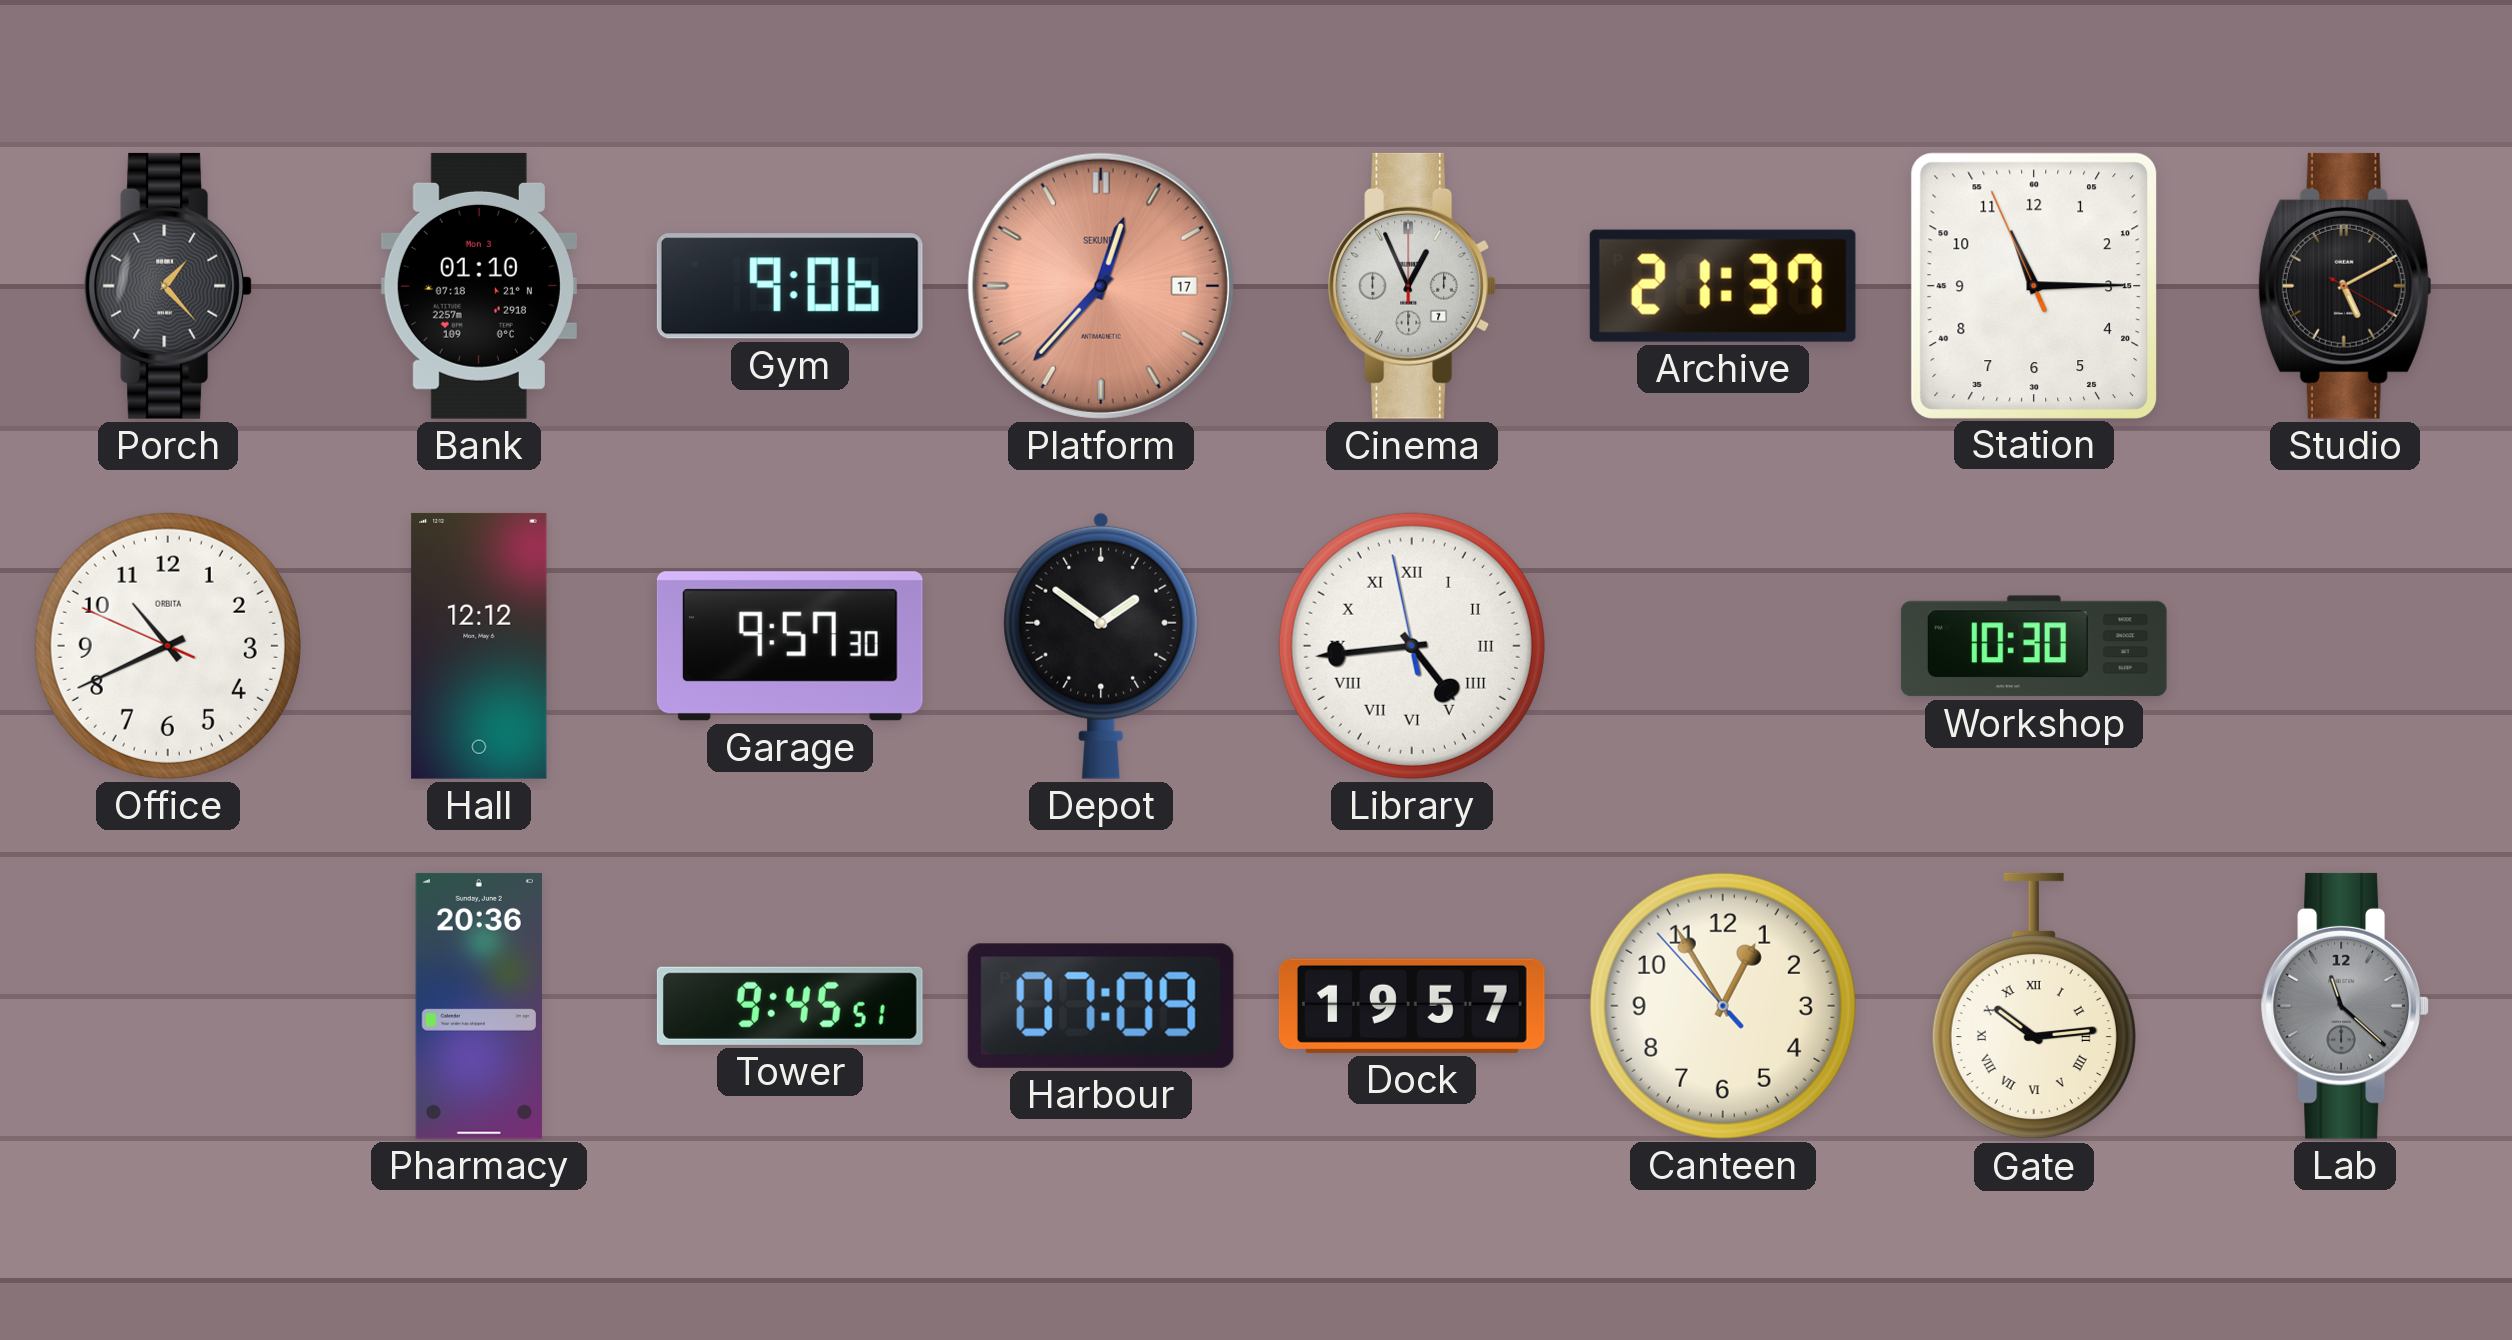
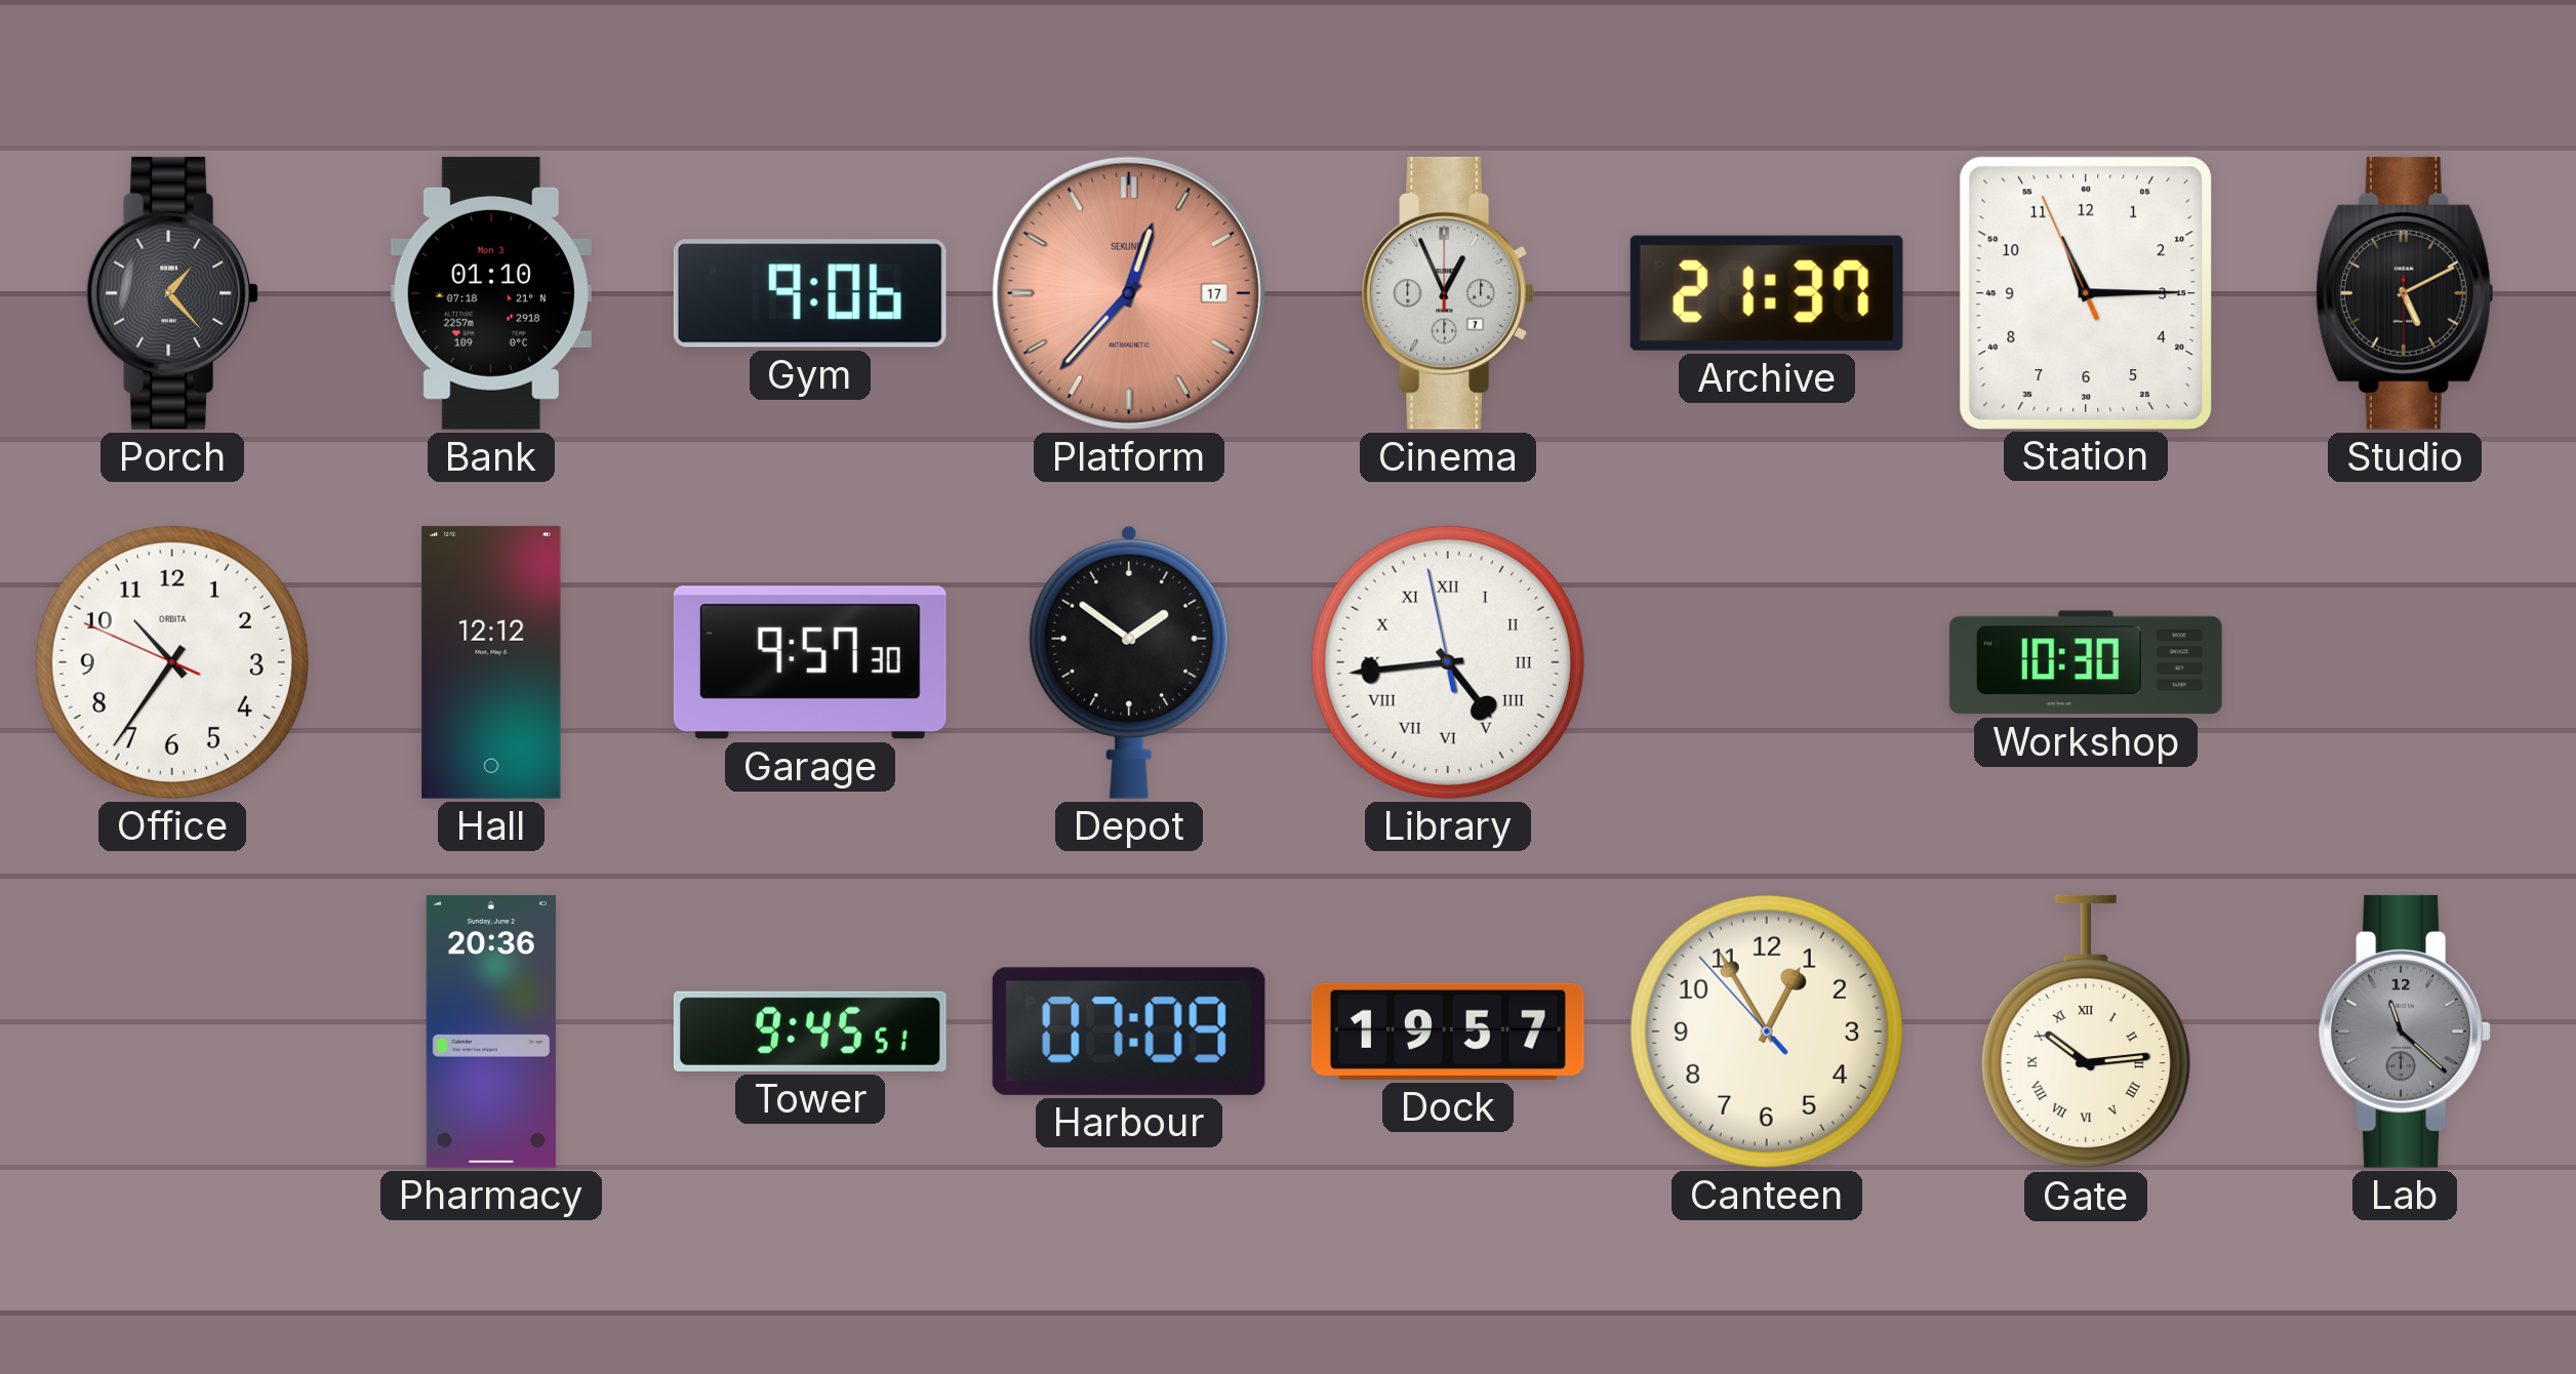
Studio: 5:10:20 -> 5:10:30 (2405, 293)
Office: 10:40 -> 10:35 (172, 662)
